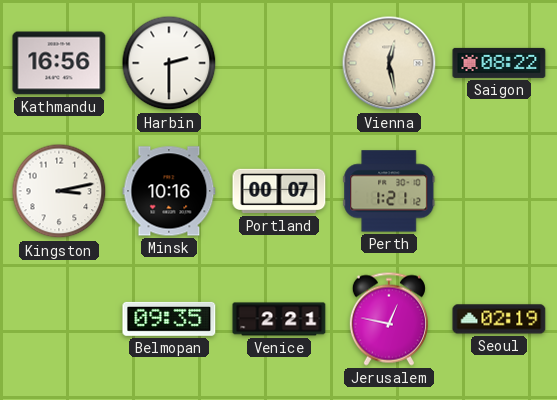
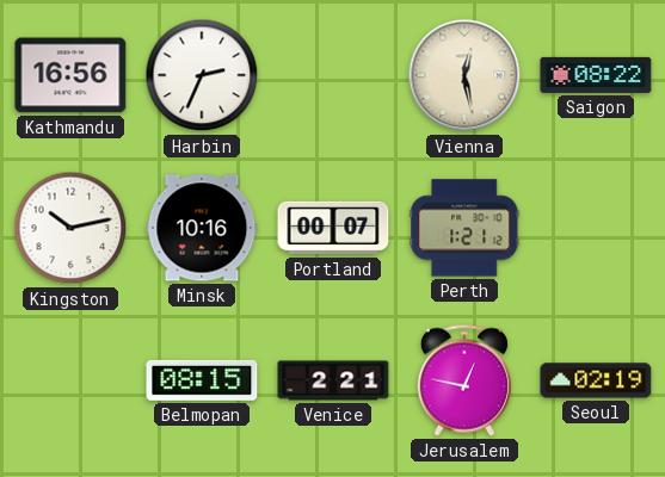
Harbin: 2:30 -> 2:34 (202, 75)
Kingston: 3:13 -> 10:13 (70, 228)
Belmopan: 09:35 -> 08:15 (202, 380)
